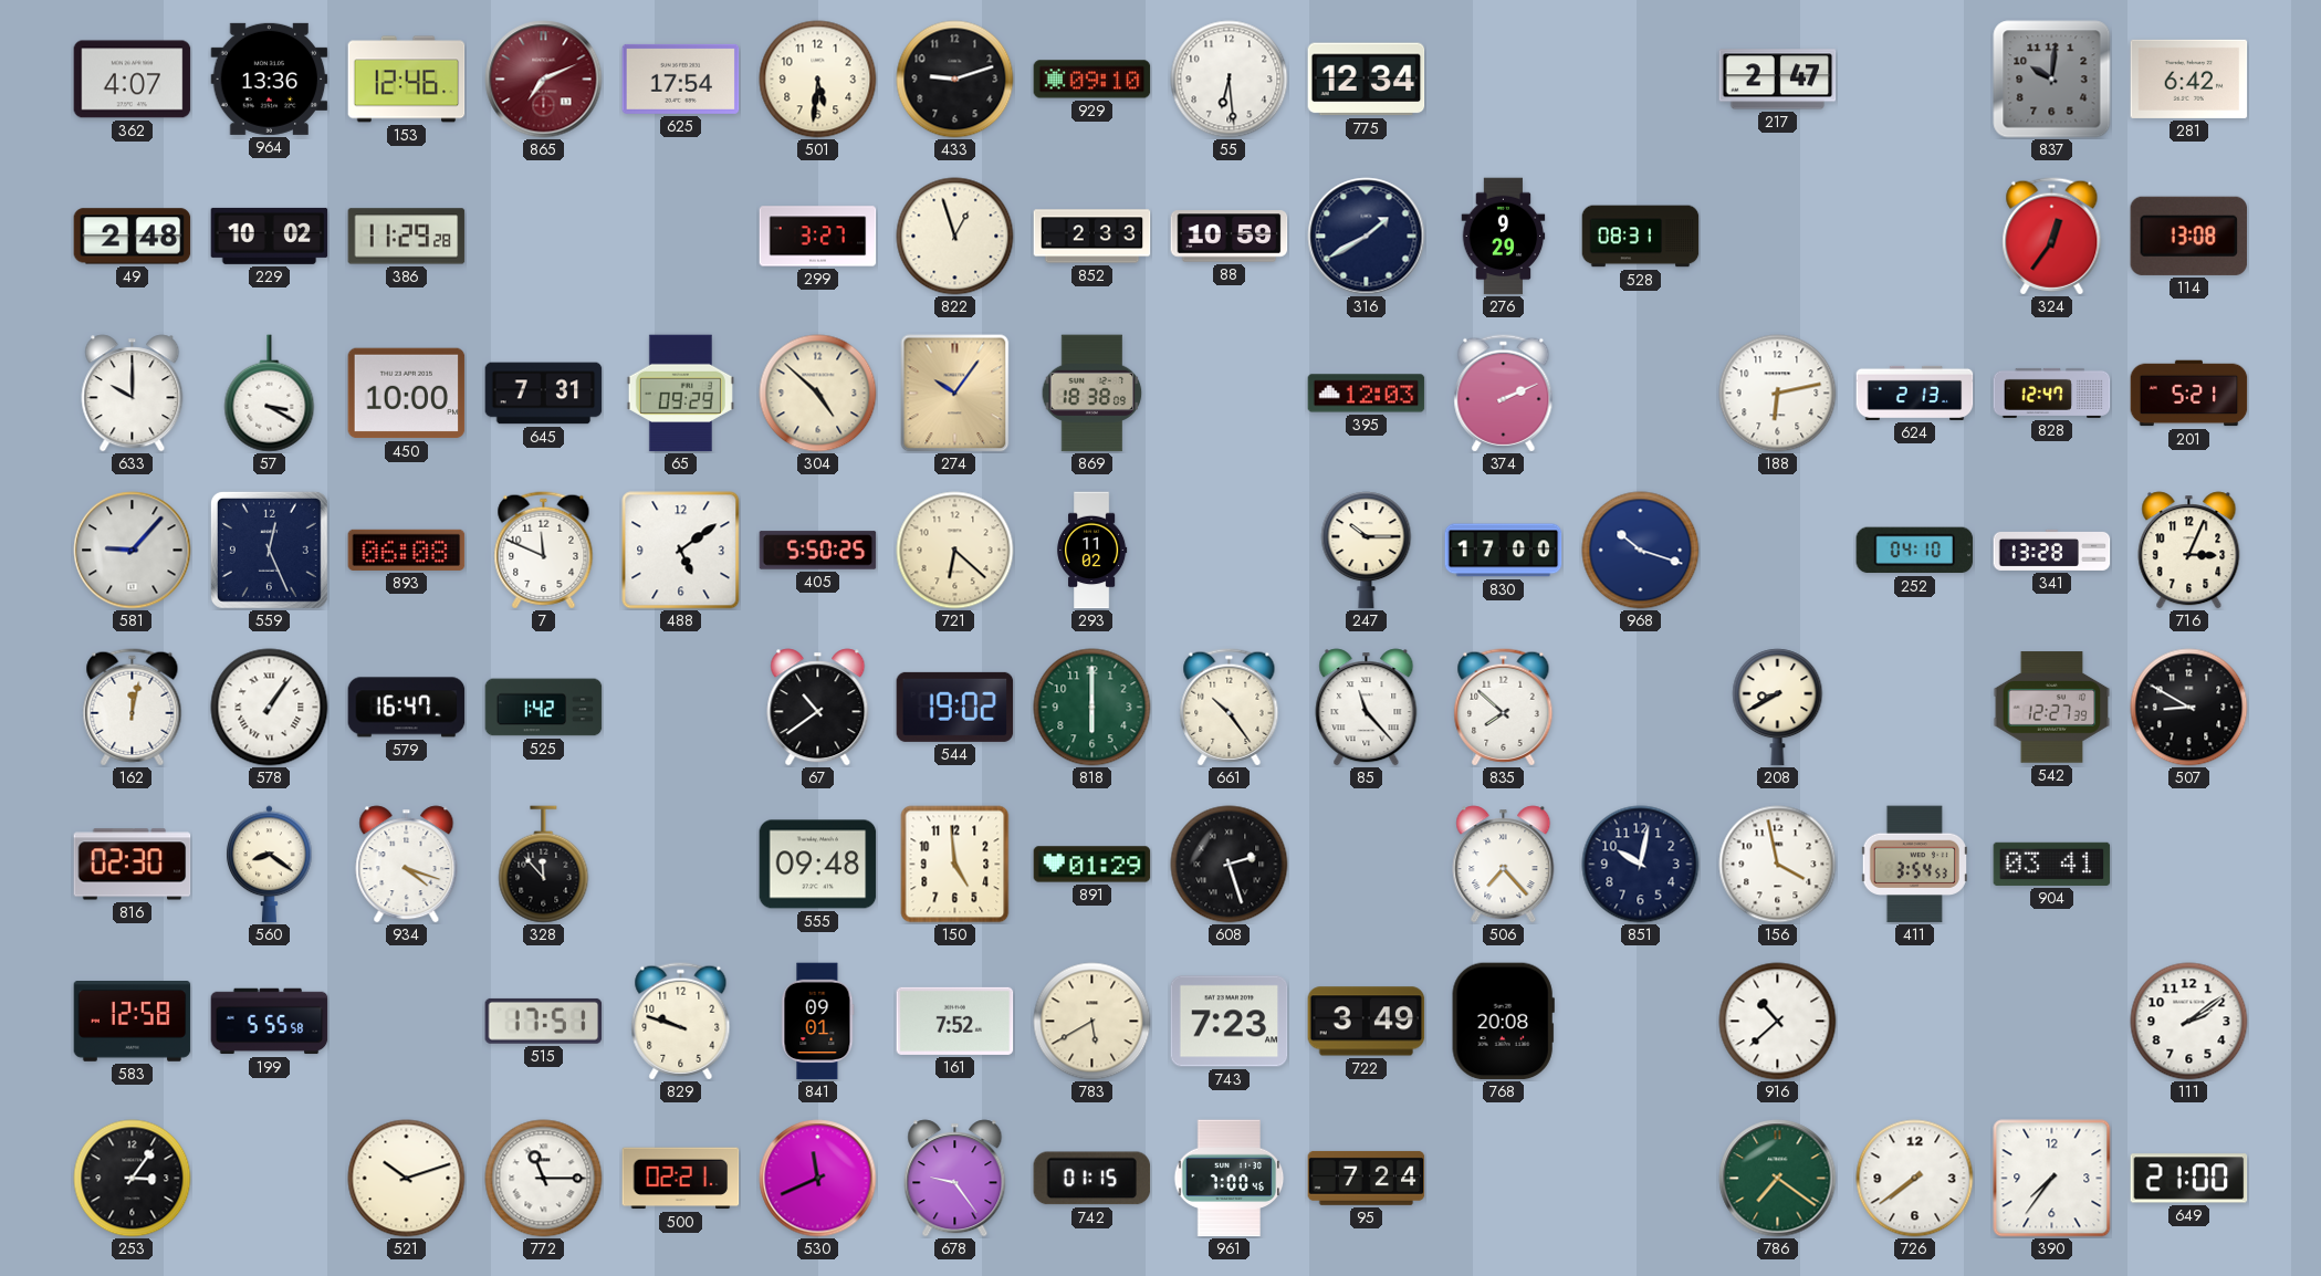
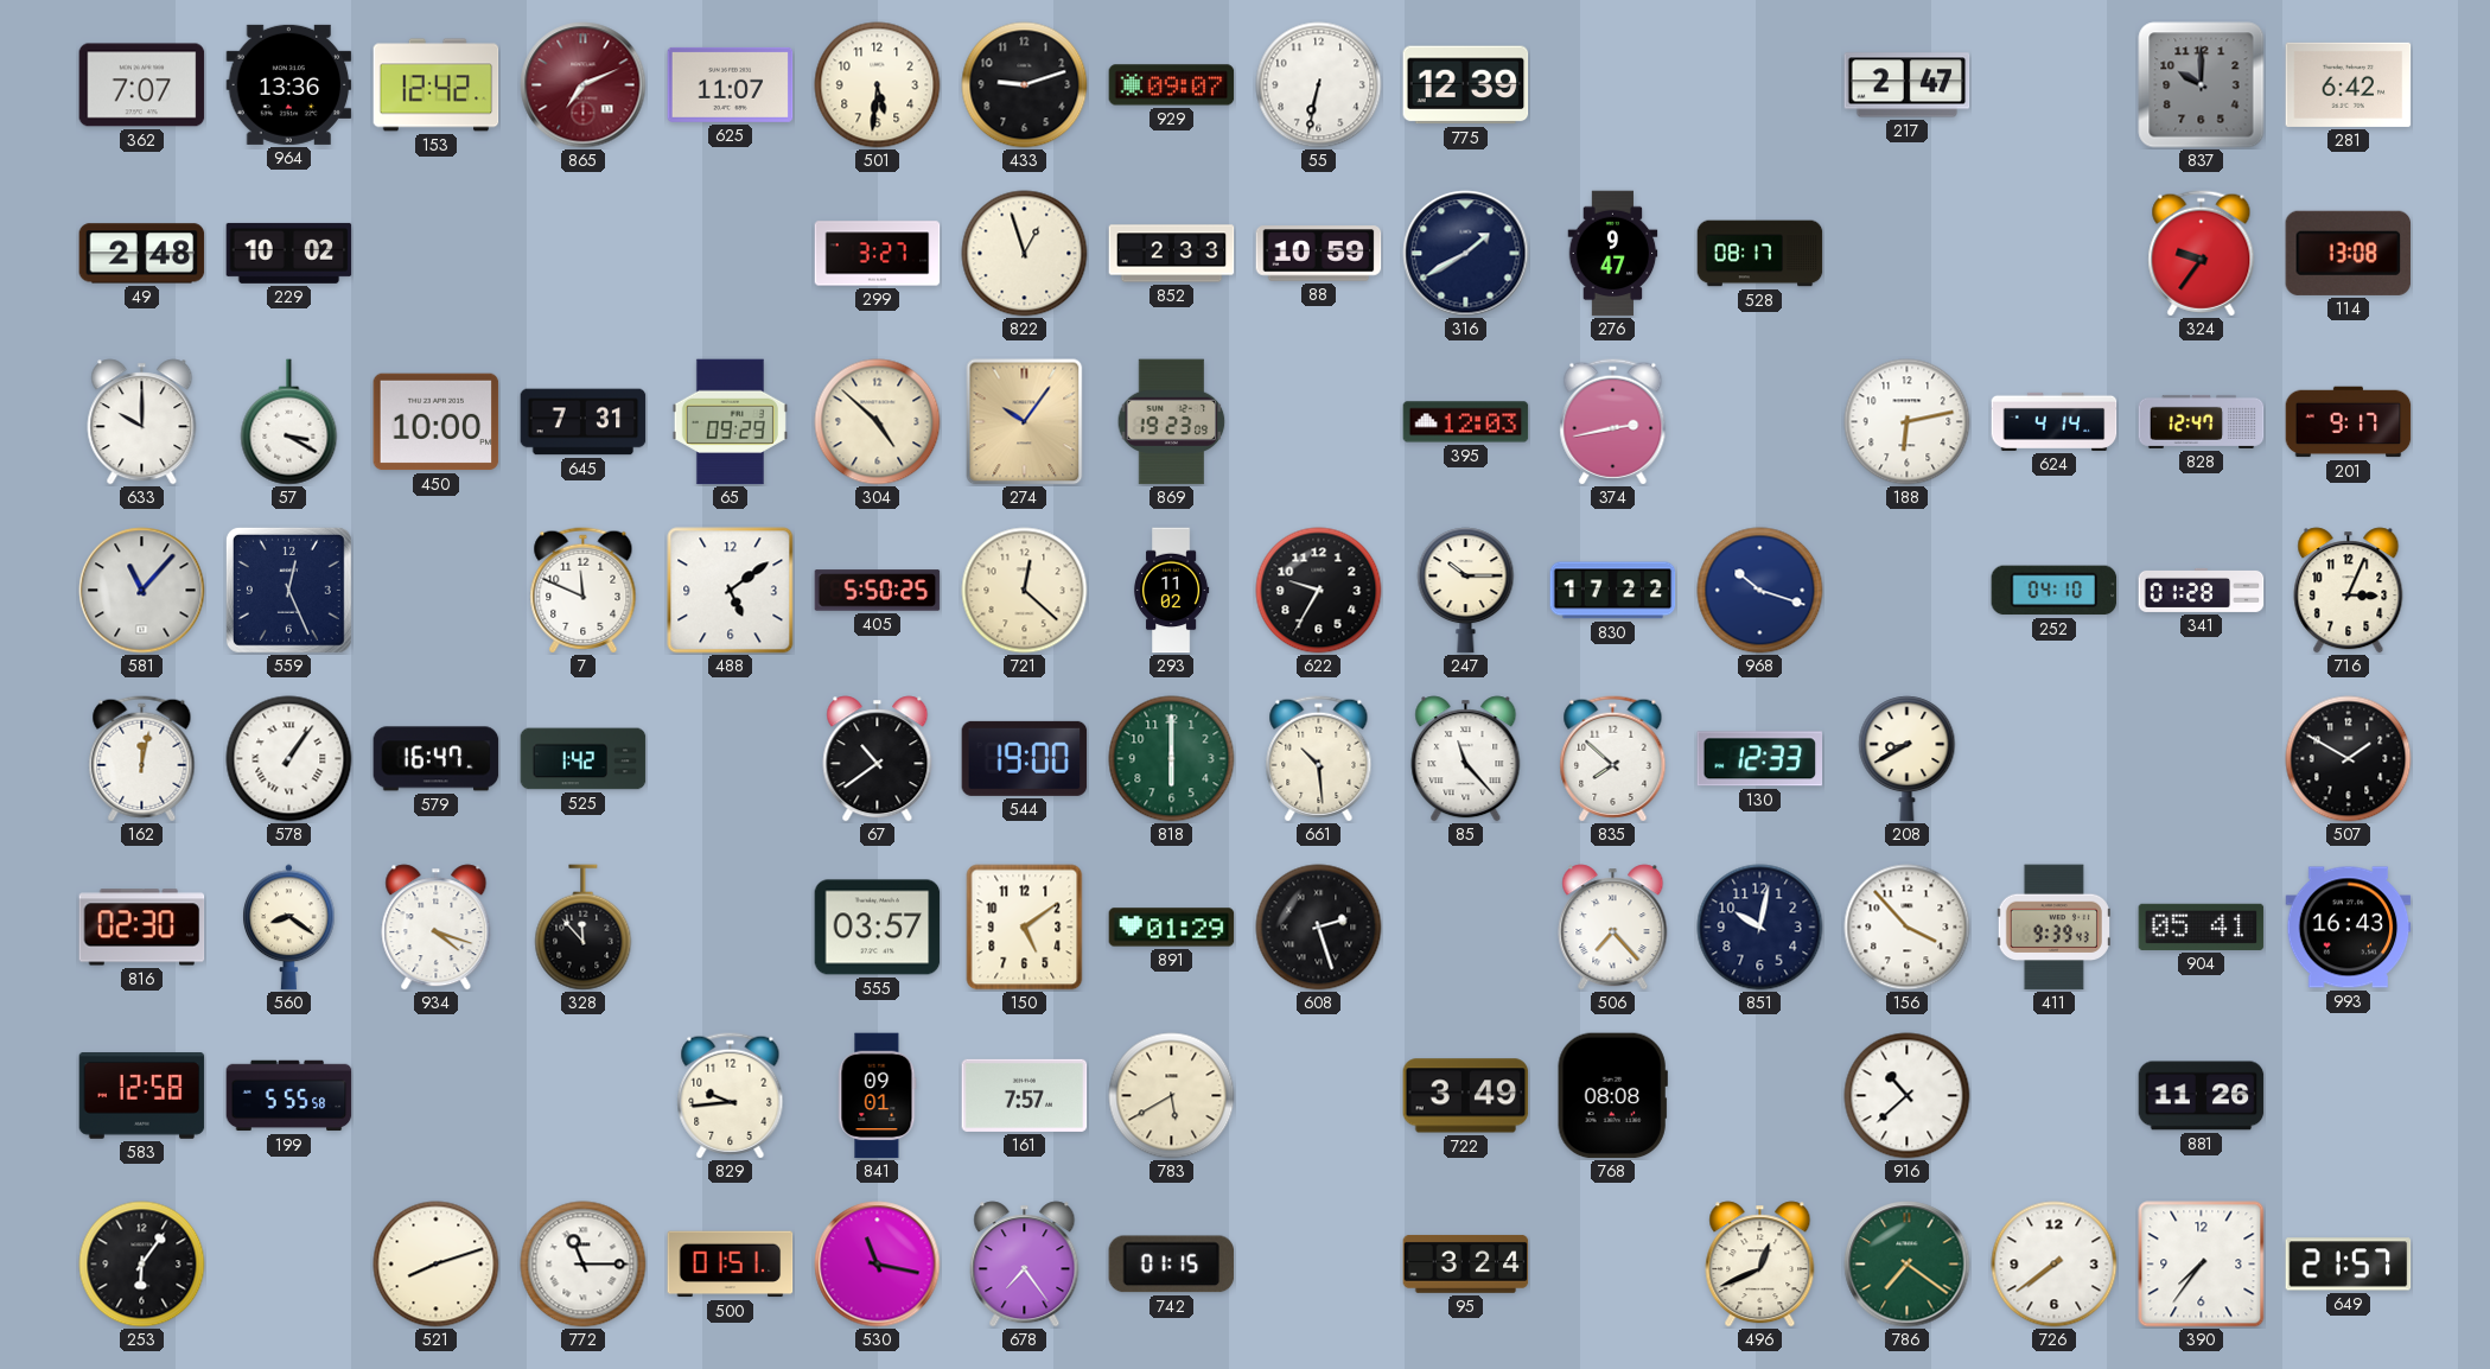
362: 4:07 -> 7:07 (142, 85)
153: 12:46 -> 12:42 (437, 85)
625: 17:54 -> 11:07 (731, 84)
929: 09:10 -> 09:07 (1172, 85)
55: 6:29 -> 6:32 (1319, 85)
775: 12:34 -> 12:39 (1466, 85)
837: 10:01 -> 10:00 (2202, 85)
386: 11:29 -> none (407, 237)
276: 9:29 -> 9:47 (1613, 254)
528: 08:31 -> 08:17 (1760, 254)
324: 12:36 -> 9:36 (2202, 254)
869: 18:38 -> 19:23 (1172, 422)
374: 2:11 -> 2:43 (1613, 422)
624: 2:13 -> 4:14 (2055, 421)
201: 5:21 -> 9:17 (2349, 422)
581: 9:07 -> 11:07 (142, 591)
893: 06:08 -> none (407, 550)
721: 6:22 -> 12:22 (1025, 591)
622: none -> 9:35 (1319, 591)
830: 17:00 -> 17:22 (1613, 591)
341: 13:28 -> 01:28 (2202, 590)
544: 19:02 -> 19:00 (1025, 758)
661: 10:24 -> 10:29 (1319, 759)
130: none -> 12:33 (1760, 759)
542: 12:27 -> none (2052, 708)
507: 8:50 -> 1:50 (2349, 759)
555: 09:48 -> 03:57 (878, 928)
150: 4:59 -> 5:09 (1025, 928)
156: 3:58 -> 3:53 (1908, 928)
411: 3:54 -> 9:39 (2053, 928)
904: 03:41 -> 05:41 (2202, 927)
993: none -> 16:43 (2349, 928)
515: 17:51 -> none (544, 1021)
829: 9:48 -> 9:44 (731, 1096)
161: 7:52 -> 7:57 (1025, 1095)
743: 7:23 -> none (1230, 1022)
768: 20:08 -> 08:08 (1612, 1096)
881: none -> 11:26 (2202, 1096)
111: 2:09 -> none (2189, 1022)
253: 3:06 -> 6:06 (142, 1265)
521: 10:12 -> 8:12 (437, 1265)
500: 02:21 -> 01:51 (731, 1265)
530: 11:41 -> 11:17 (878, 1265)
678: 9:24 -> 7:24 (1025, 1265)
961: 7:00 -> none (1230, 1179)
95: 7:24 -> 3:24 (1466, 1263)
496: none -> 12:41 (1760, 1265)
649: 21:00 -> 21:57 (2349, 1265)
